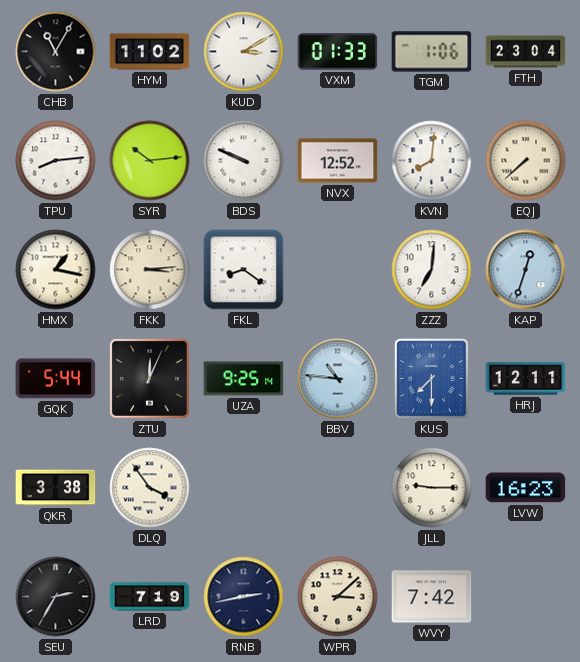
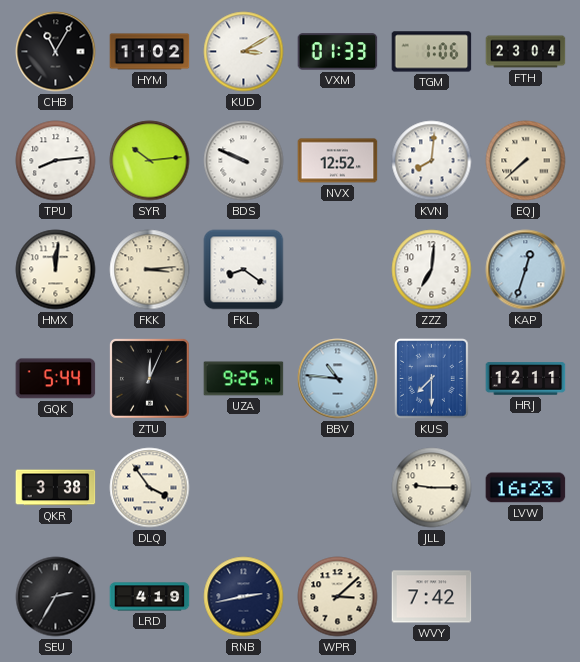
HMX: 1:17 -> 12:01 (56, 270)
LRD: 7:19 -> 4:19 (150, 597)
